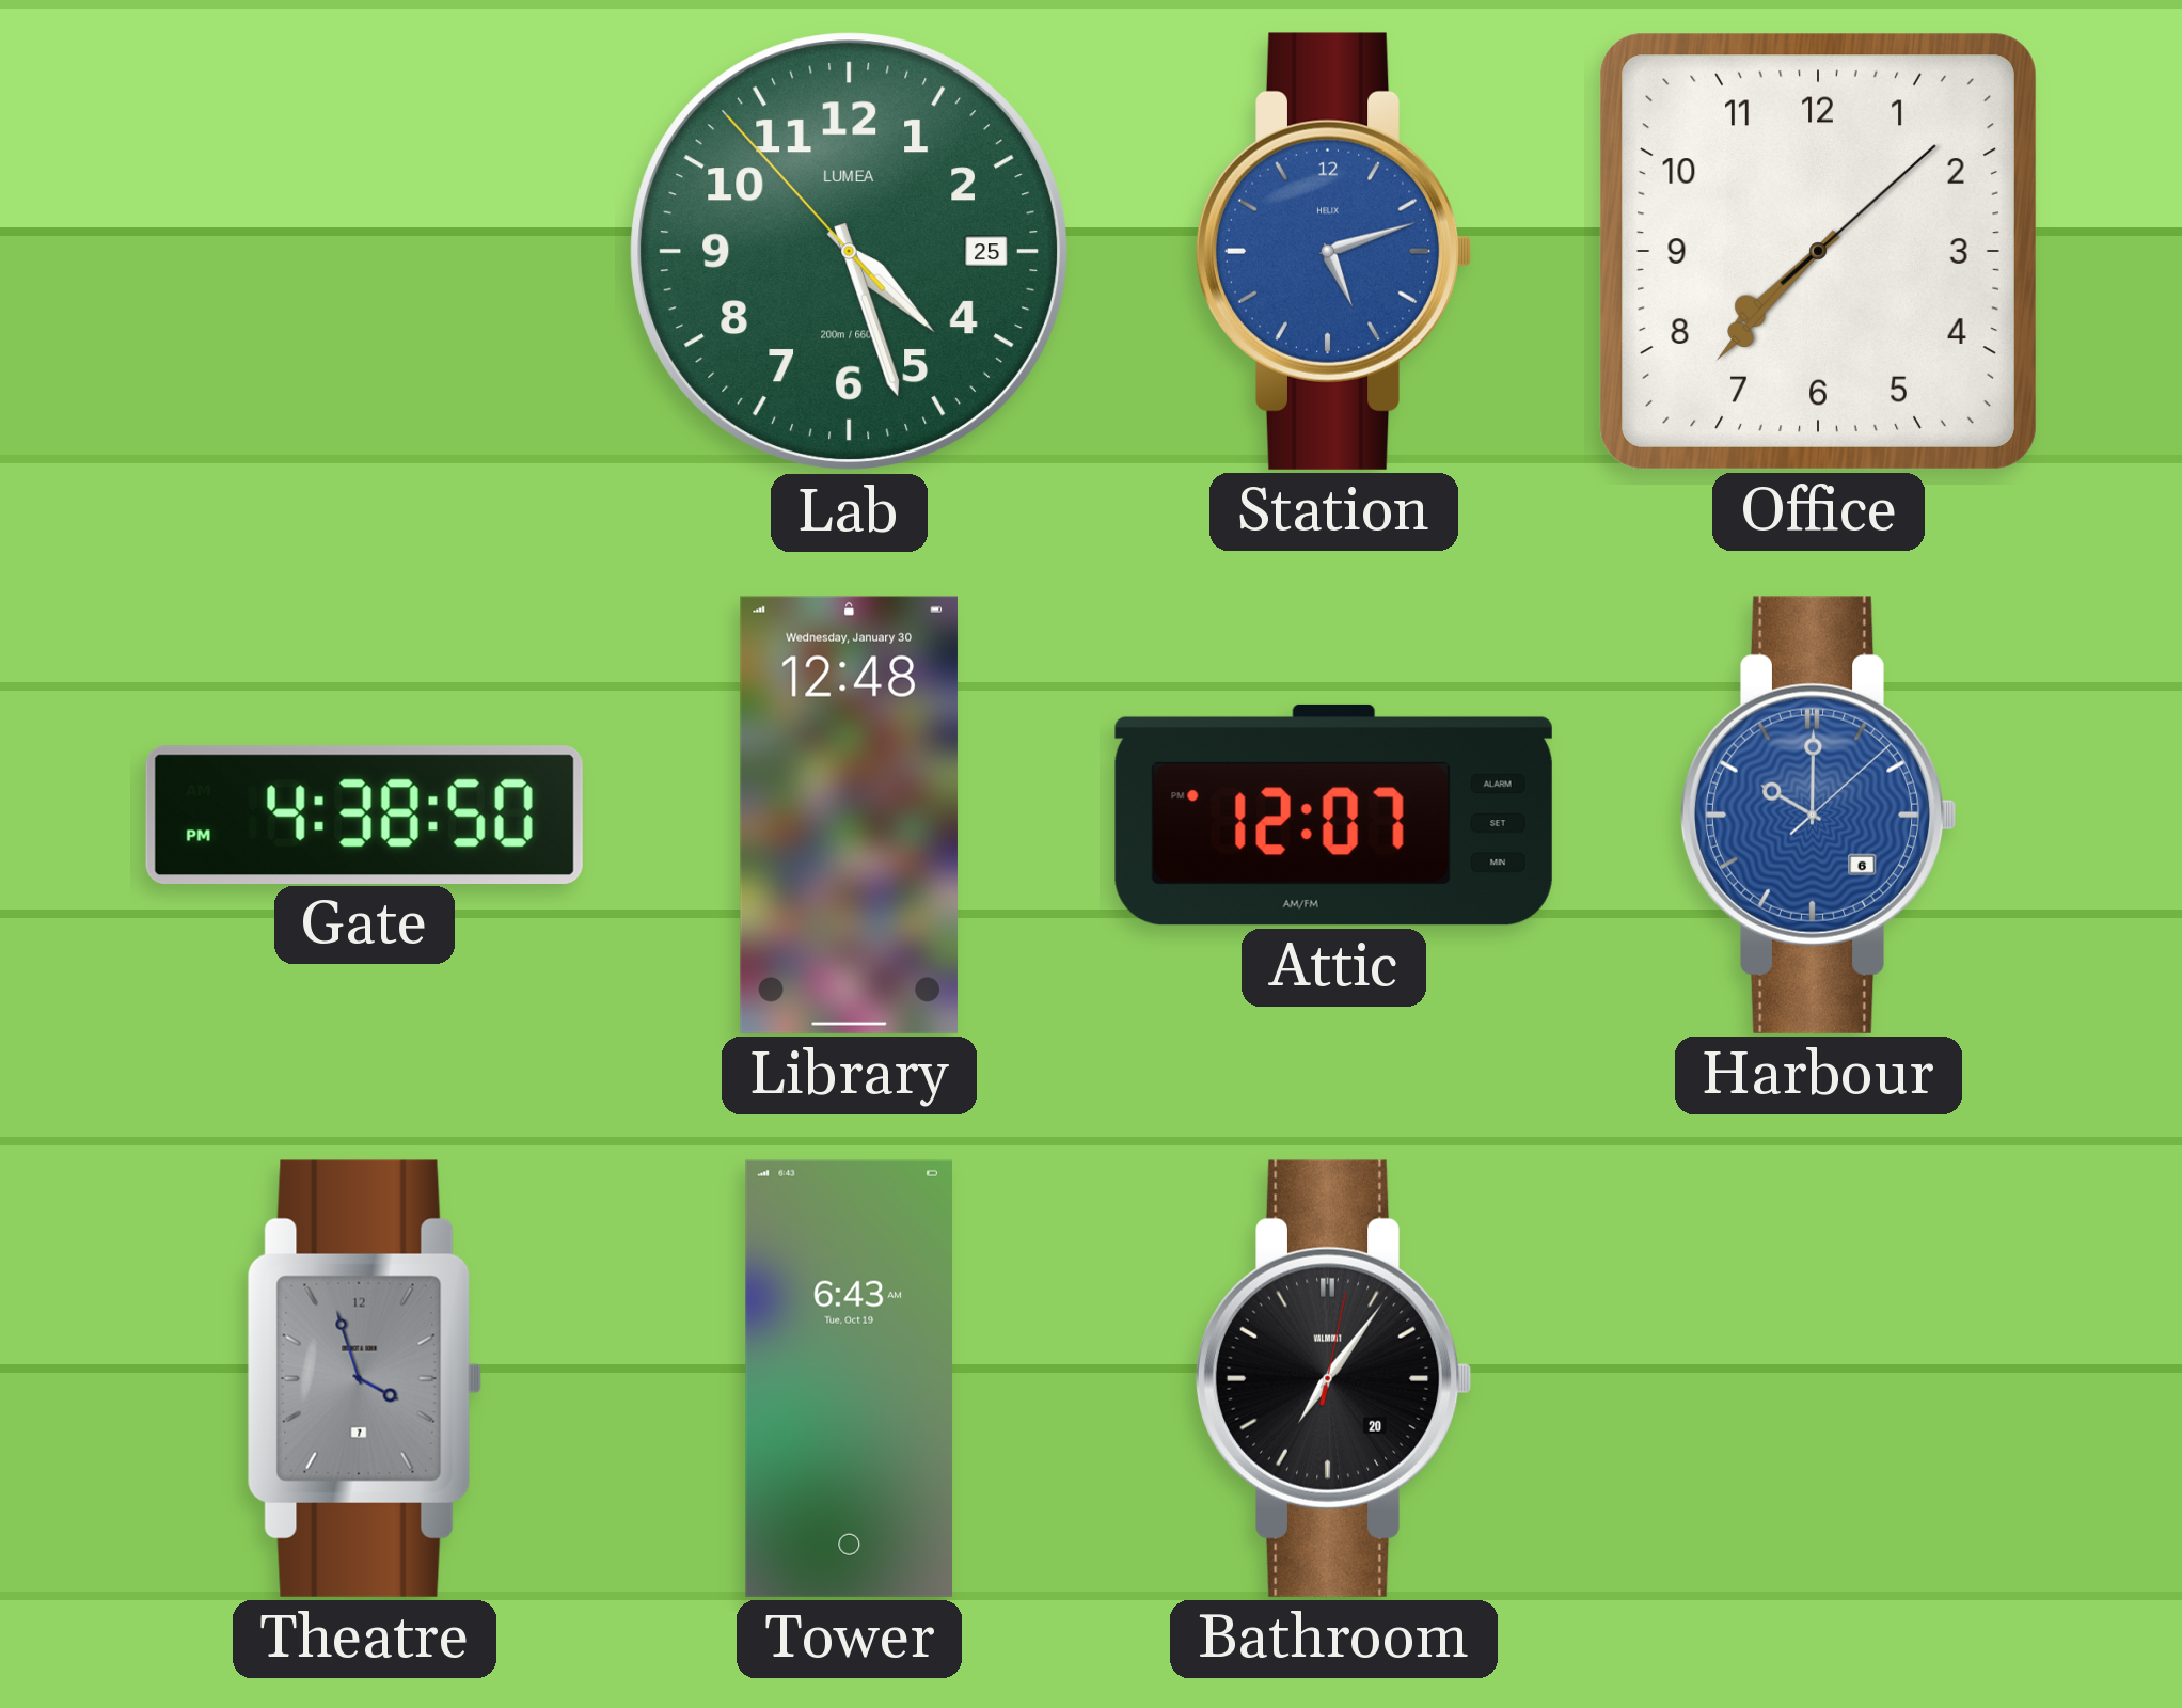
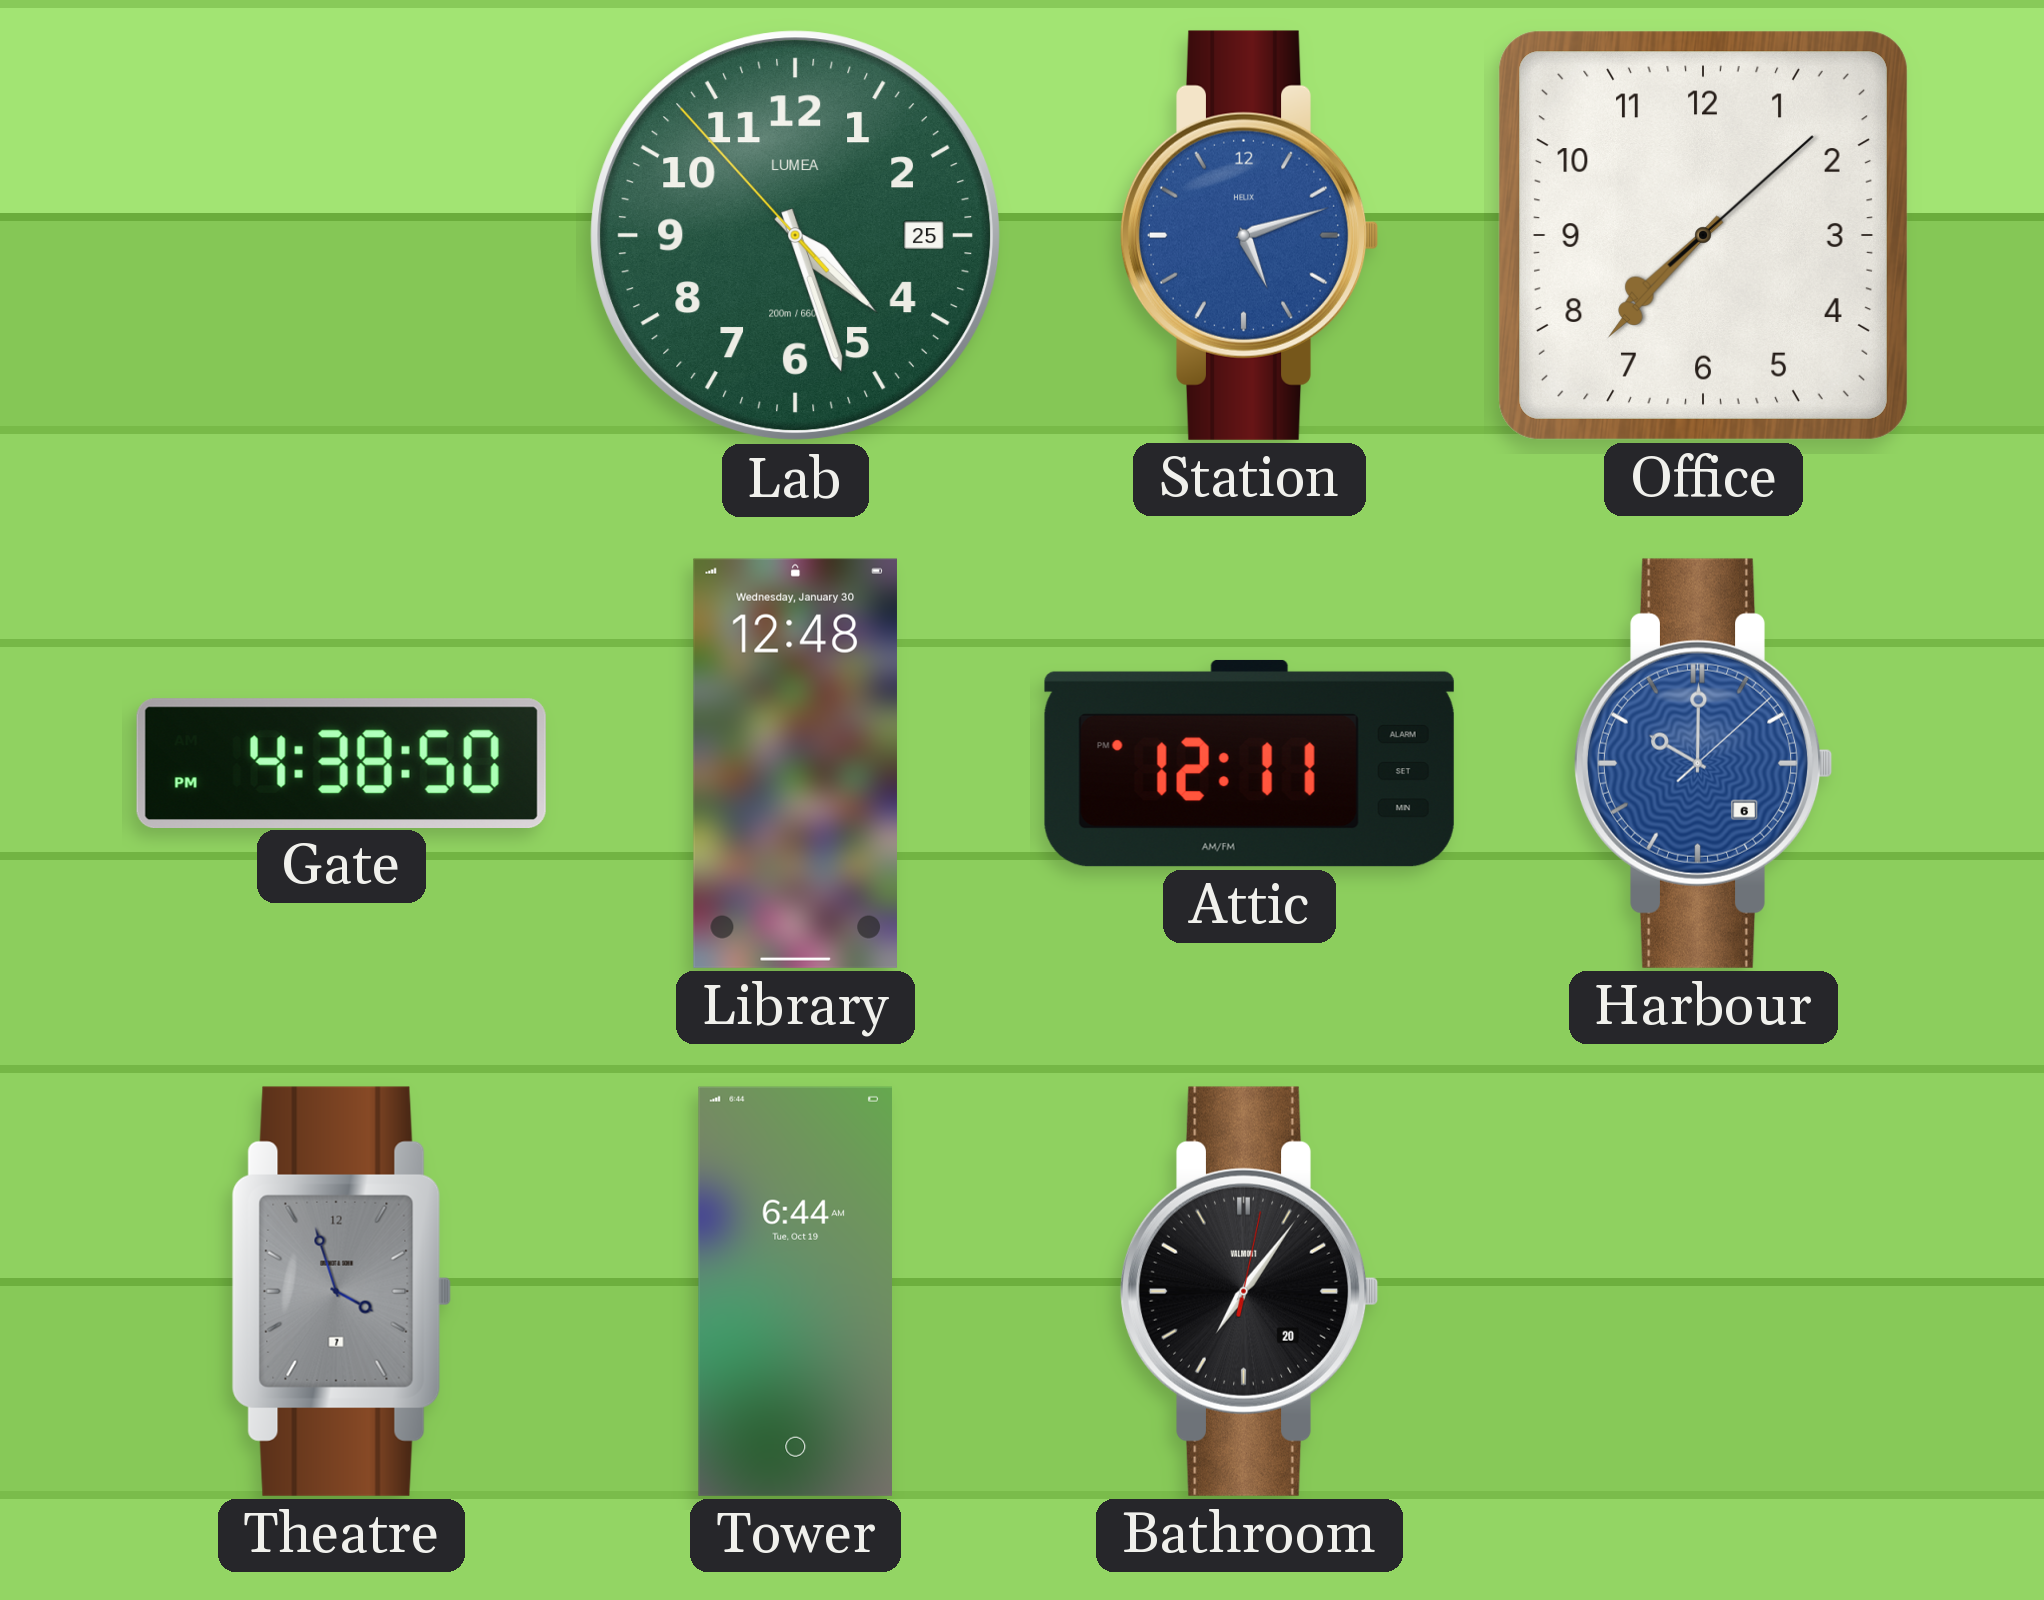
Attic: 12:07 -> 12:11 (1249, 763)
Tower: 6:43 -> 6:44 (795, 1291)
